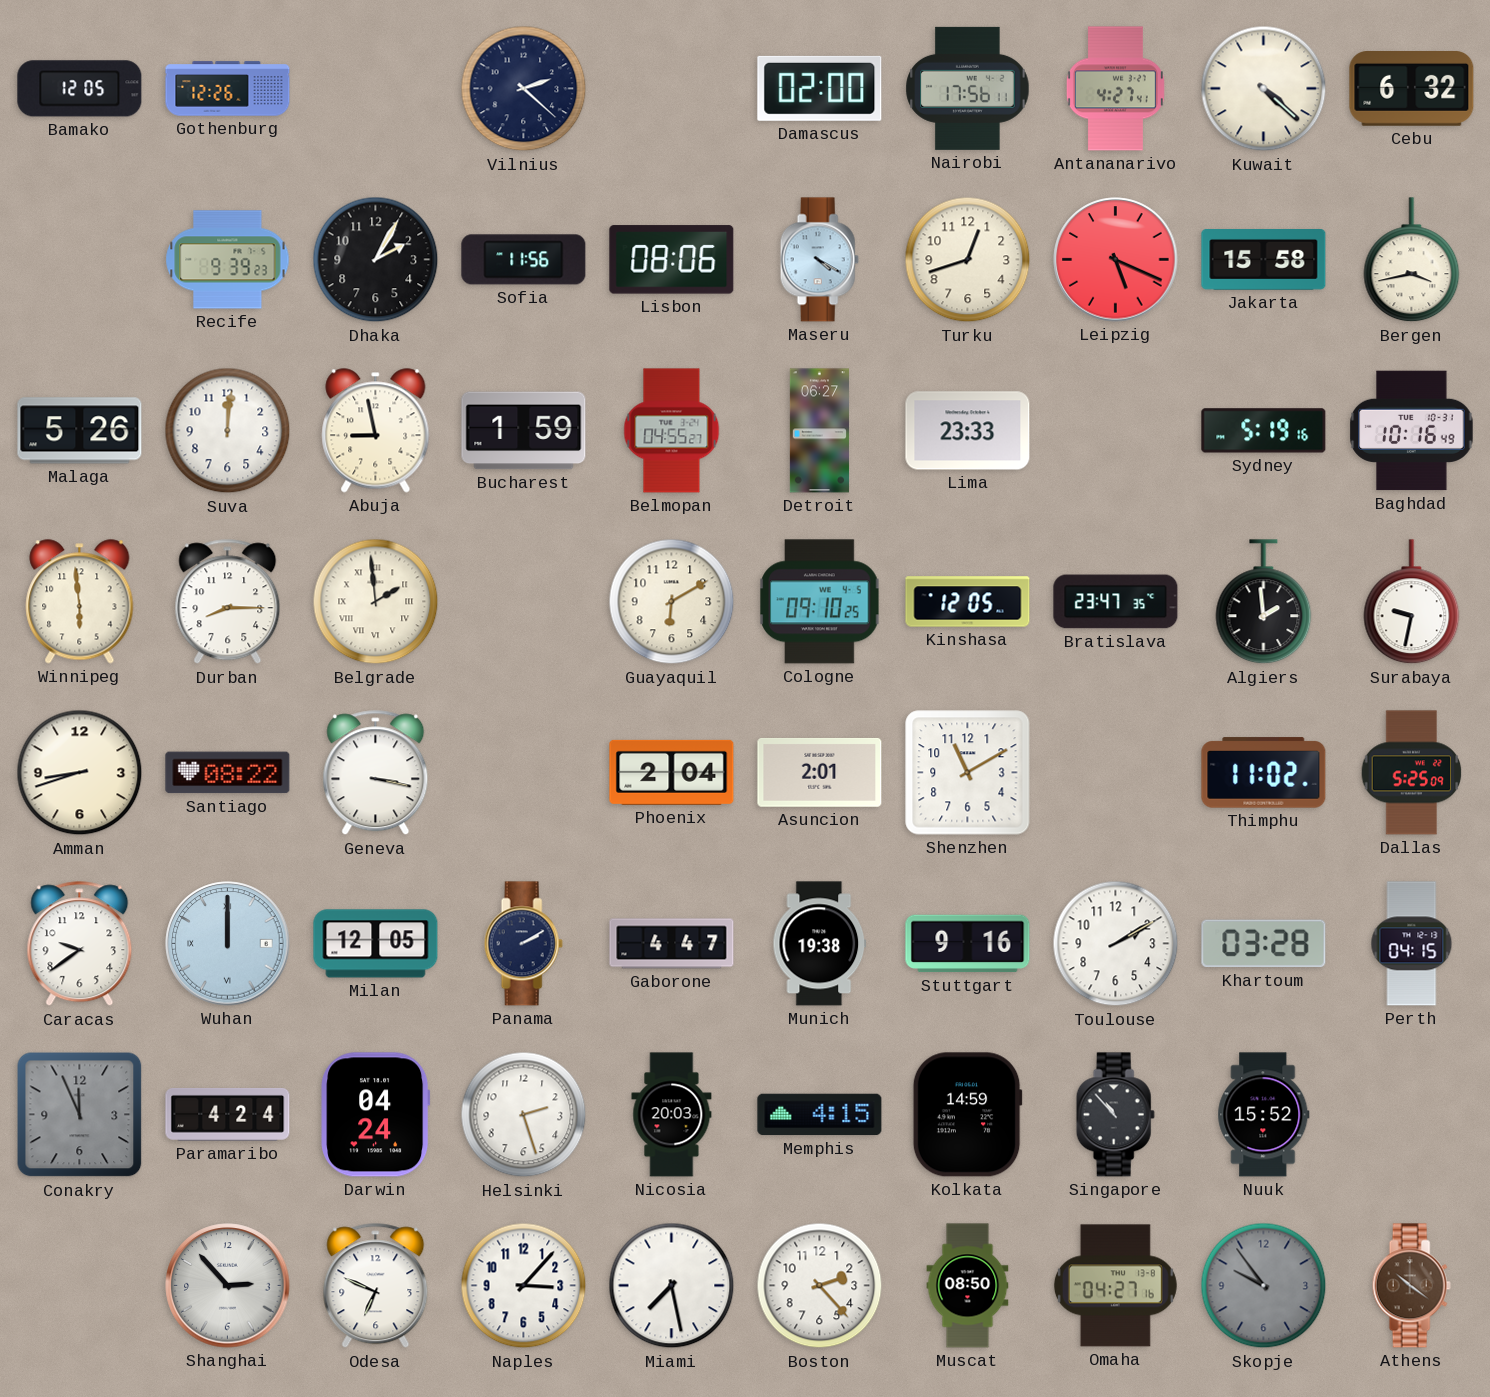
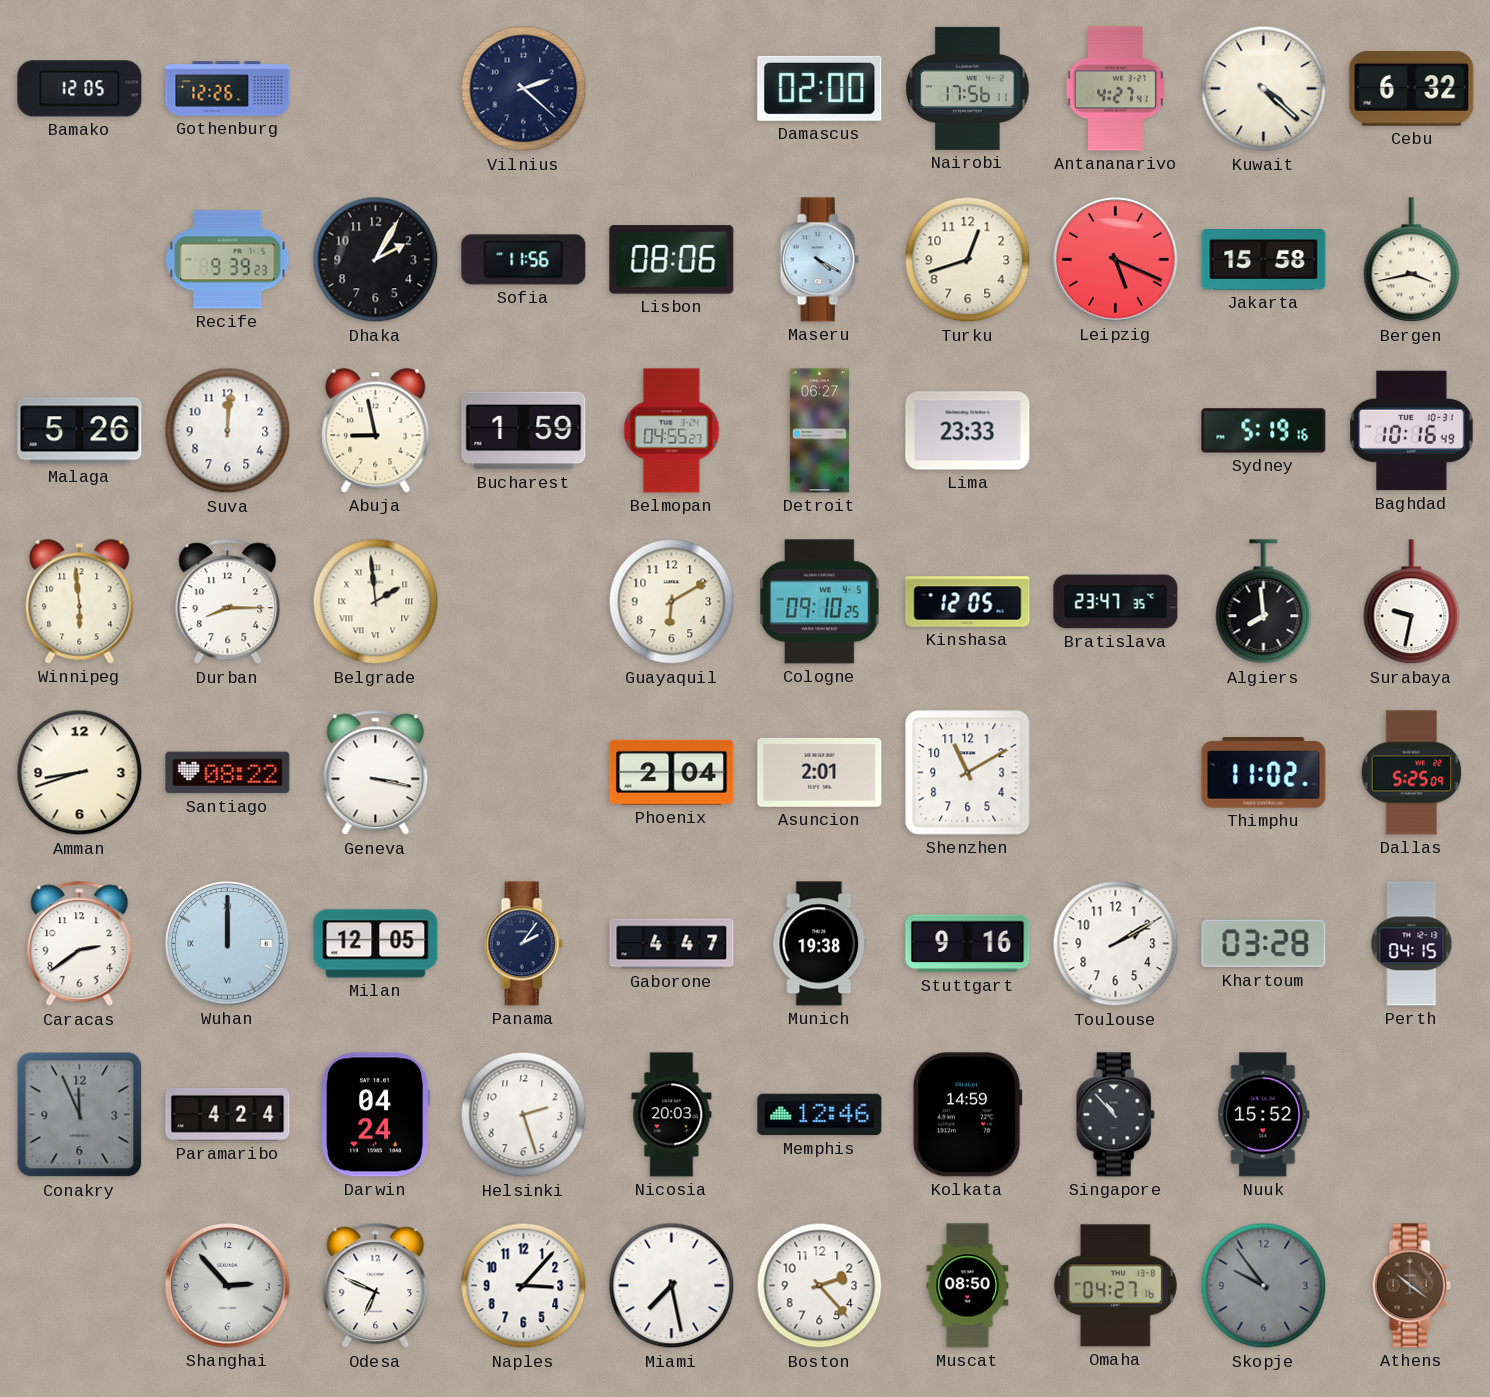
Algiers: 1:59 -> 7:59 (1264, 602)
Caracas: 9:39 -> 2:39 (80, 944)
Panama: 2:10 -> 2:06 (523, 944)
Memphis: 4:15 -> 12:46 (820, 1115)
